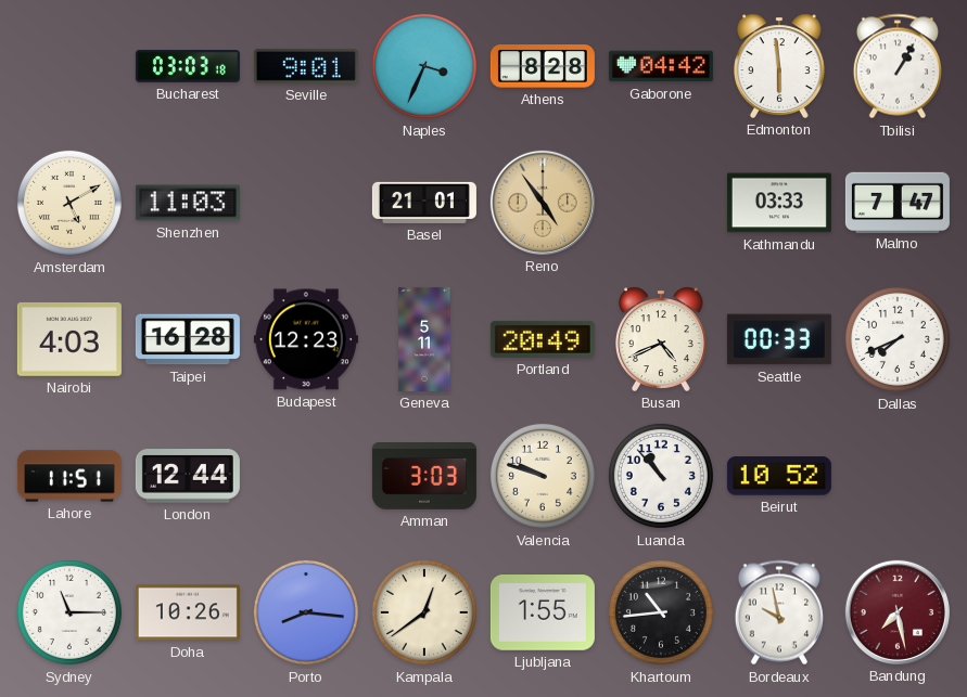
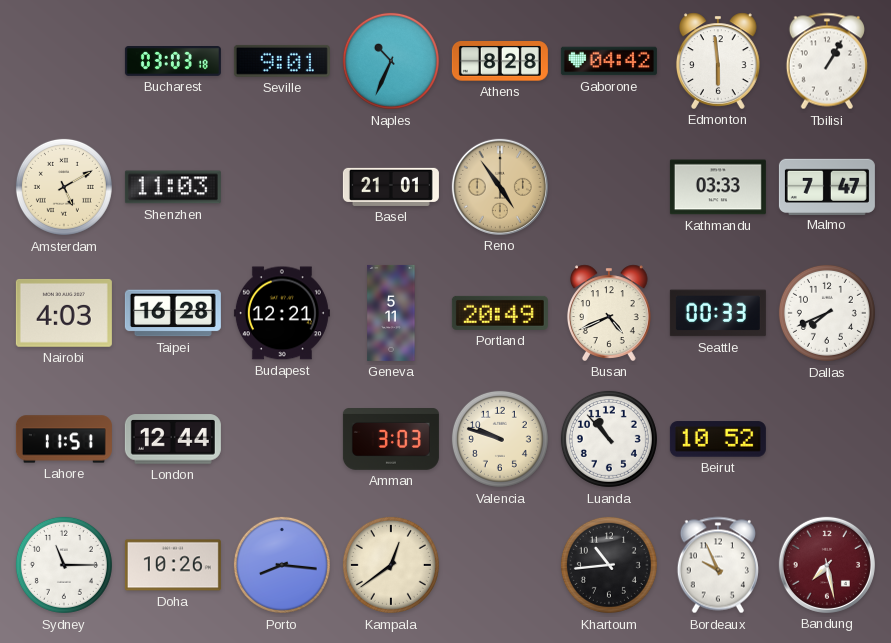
Naples: 3:34 -> 10:34 (391, 61)
Budapest: 12:23 -> 12:21 (282, 313)
Ljubljana: 1:55 -> none (543, 614)
Bordeaux: 9:58 -> 9:56 (718, 565)
